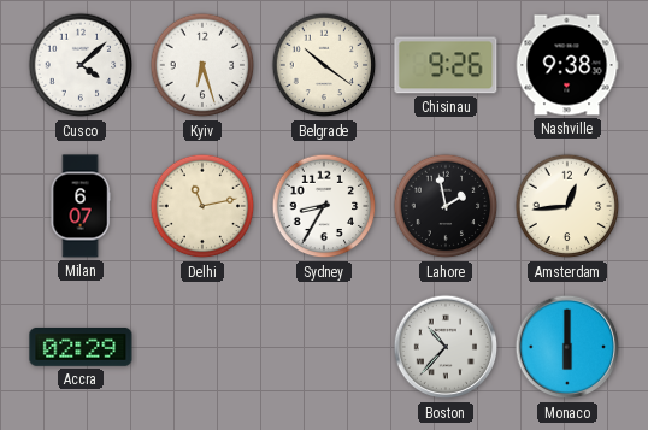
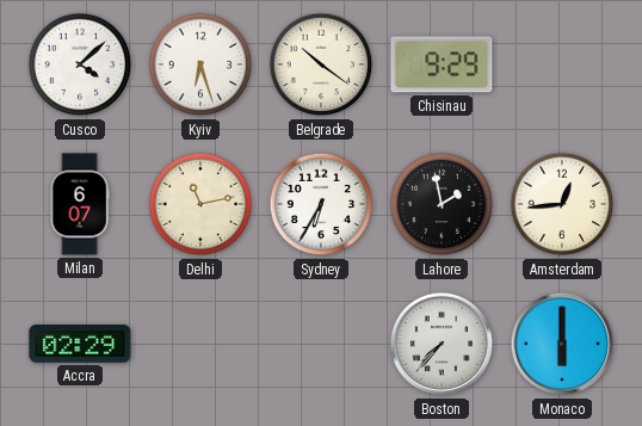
Chisinau: 9:26 -> 9:29 (442, 64)
Nashville: 9:38 -> none (567, 65)
Sydney: 8:35 -> 6:35 (321, 204)
Boston: 10:37 -> 7:37 (442, 344)
